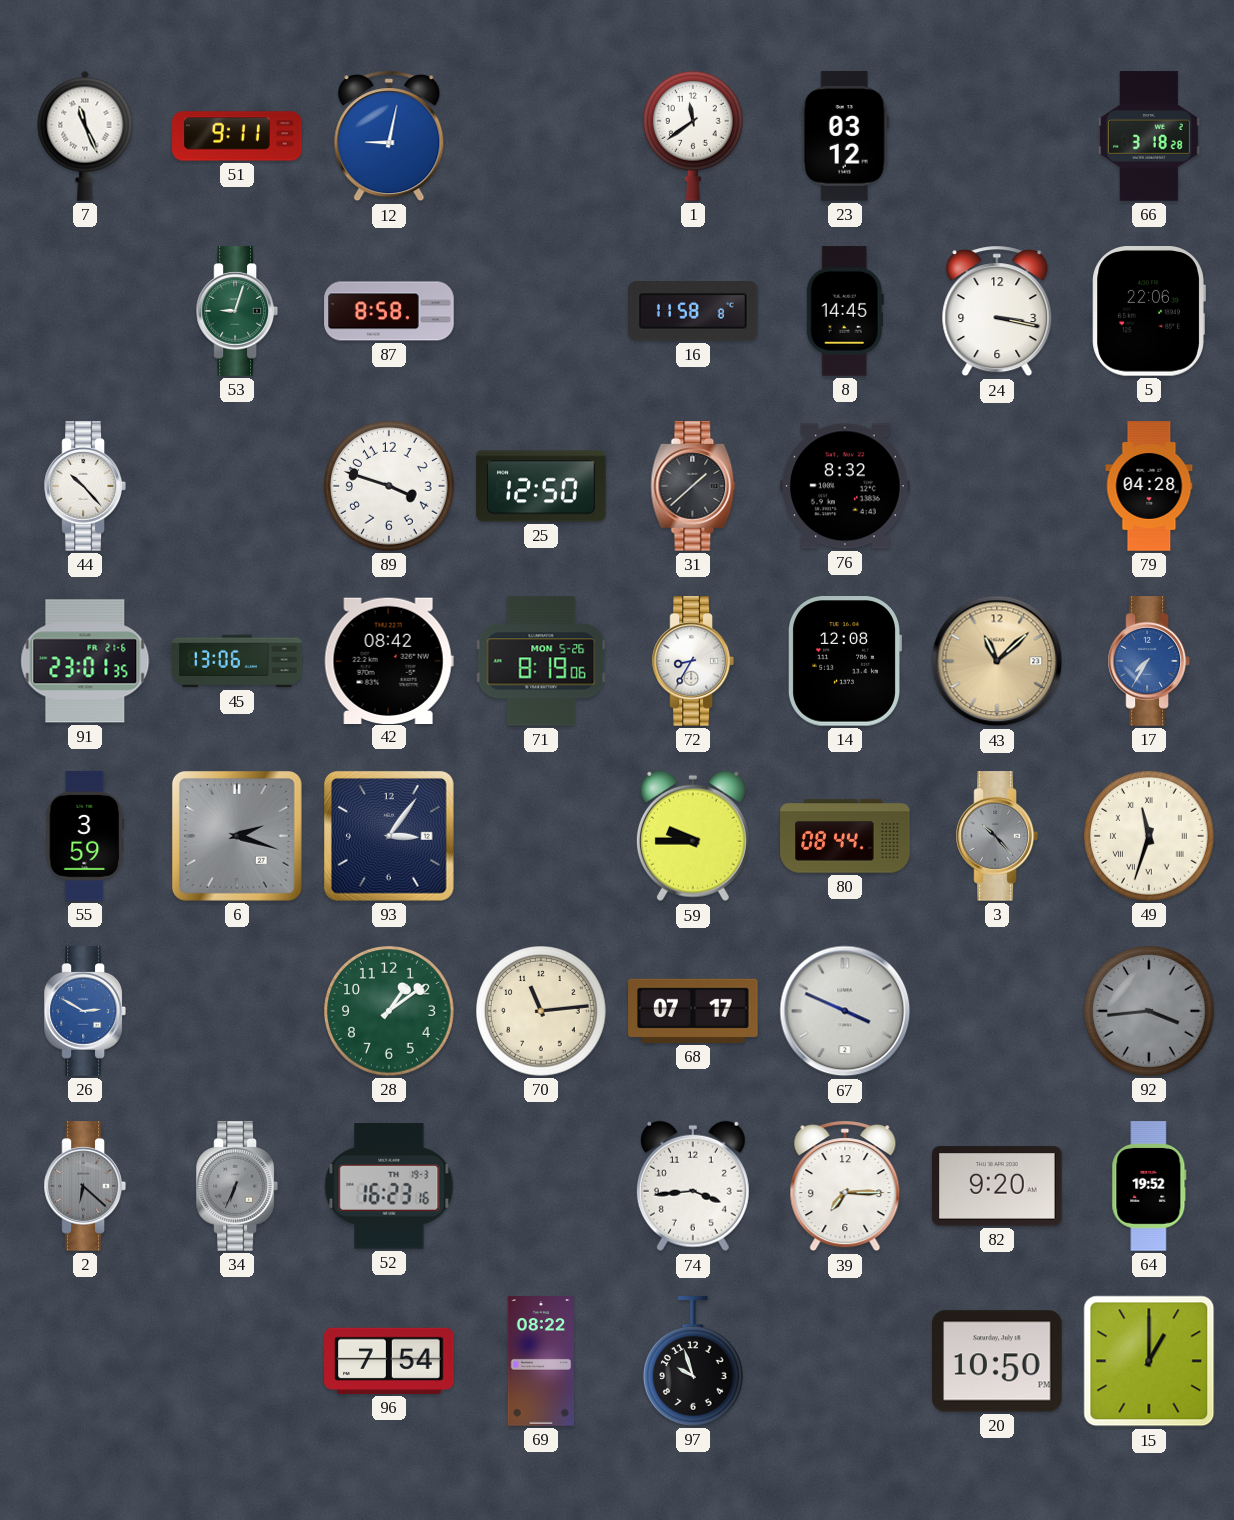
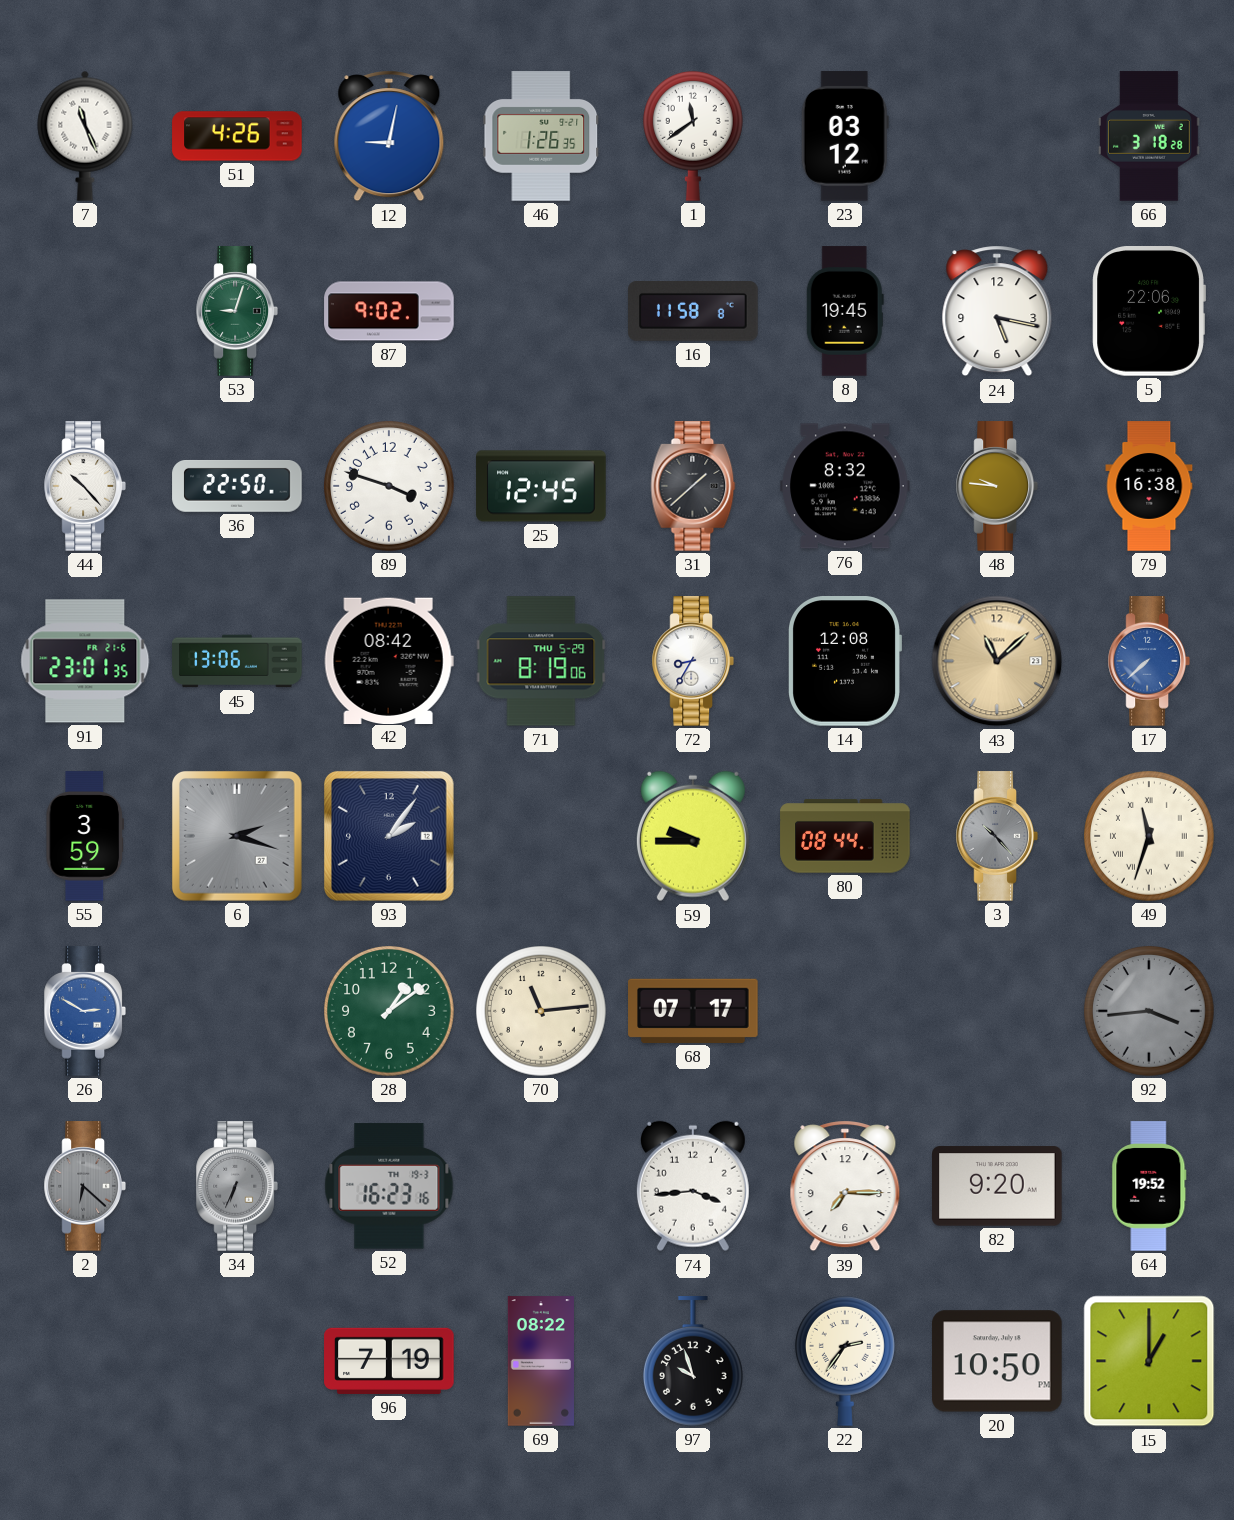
51: 9:11 -> 4:26 (237, 136)
46: none -> 1:26 (541, 136)
87: 8:58 -> 9:02 (389, 311)
8: 14:45 -> 19:45 (845, 311)
24: 3:17 -> 5:17 (997, 311)
36: none -> 22:50 (237, 486)
25: 12:50 -> 12:45 (541, 486)
48: none -> 9:46 (997, 486)
79: 04:28 -> 16:38 (1149, 486)
71 date: MON 5-26 -> THU 5-29 (541, 661)
17: 7:35 -> 7:38 (1149, 661)
93: 3:06 -> 2:06 (389, 836)
67: 3:49 -> none (845, 1011)
96: 7:54 -> 7:19 (389, 1361)
22: none -> 2:36 (845, 1361)
